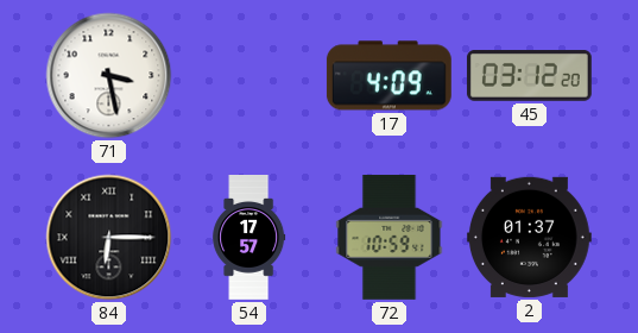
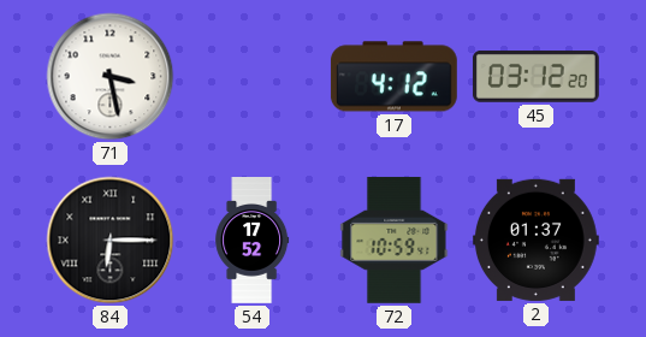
17: 4:09 -> 4:12 (393, 77)
54: 17:57 -> 17:52 (253, 241)
